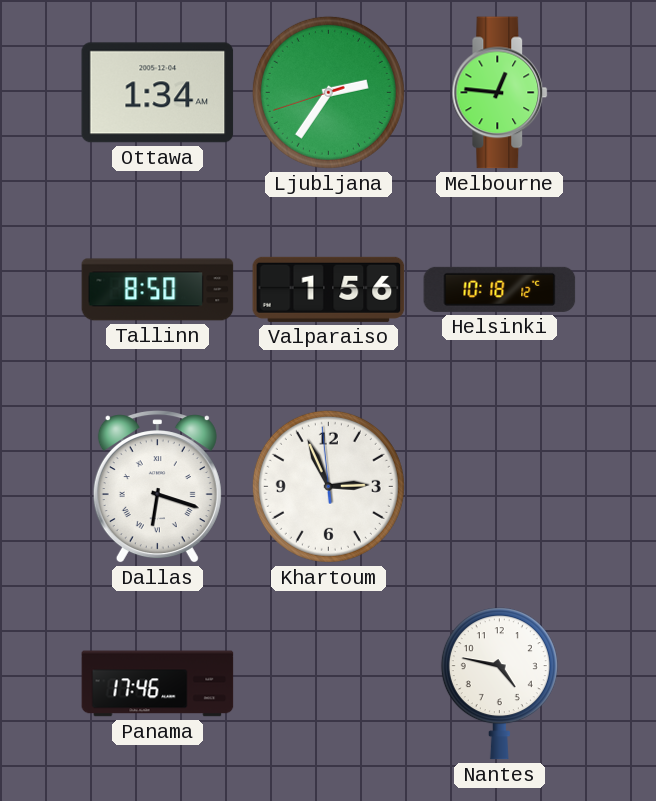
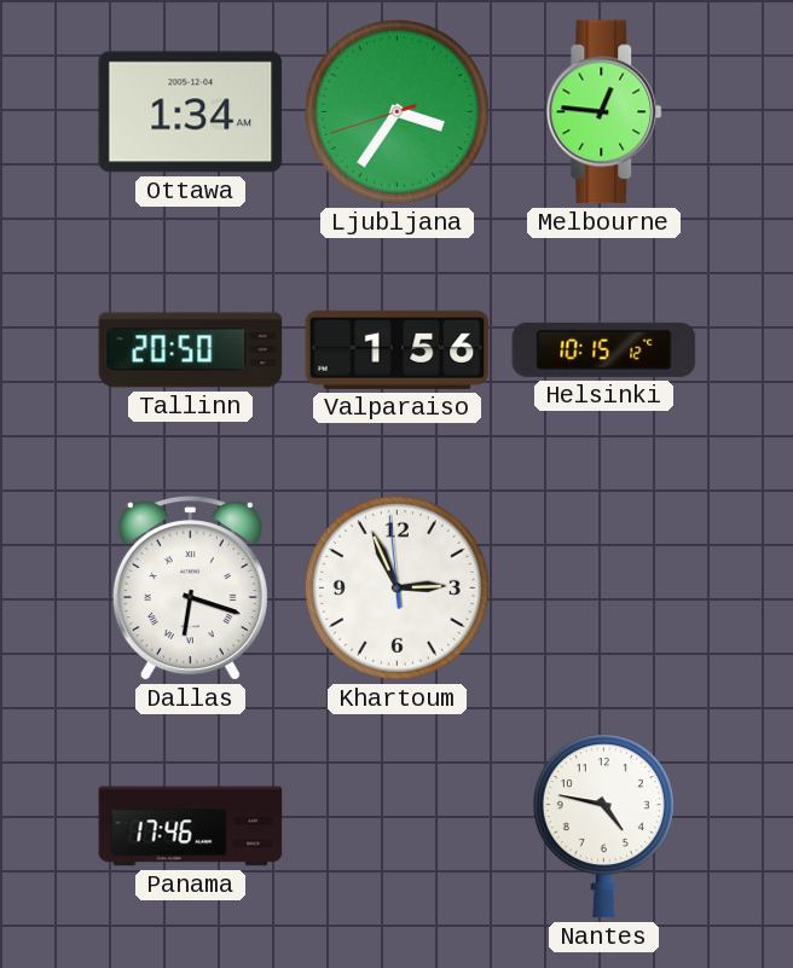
Ljubljana: 2:35 -> 3:35 (396, 111)
Tallinn: 8:50 -> 20:50 (191, 350)
Helsinki: 10:18 -> 10:15 (604, 349)
